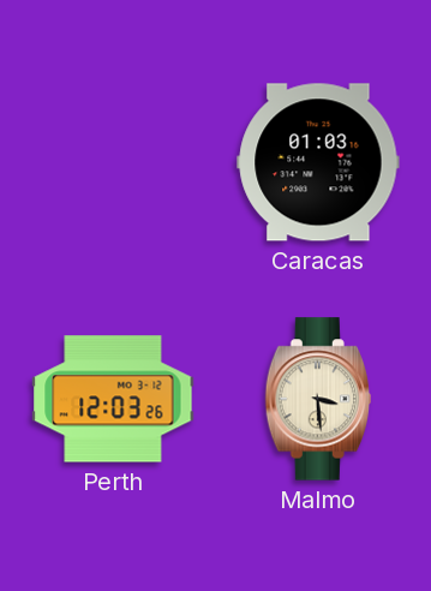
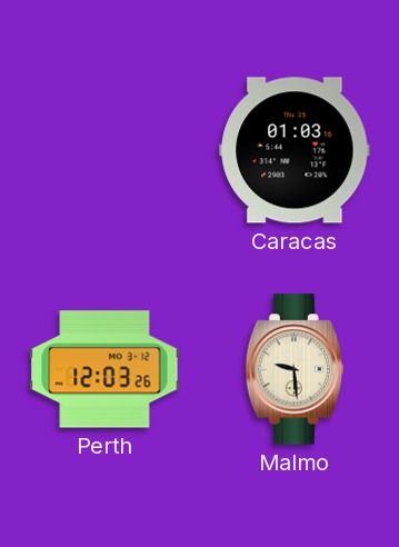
Malmo: 3:29 -> 9:29 (293, 369)
